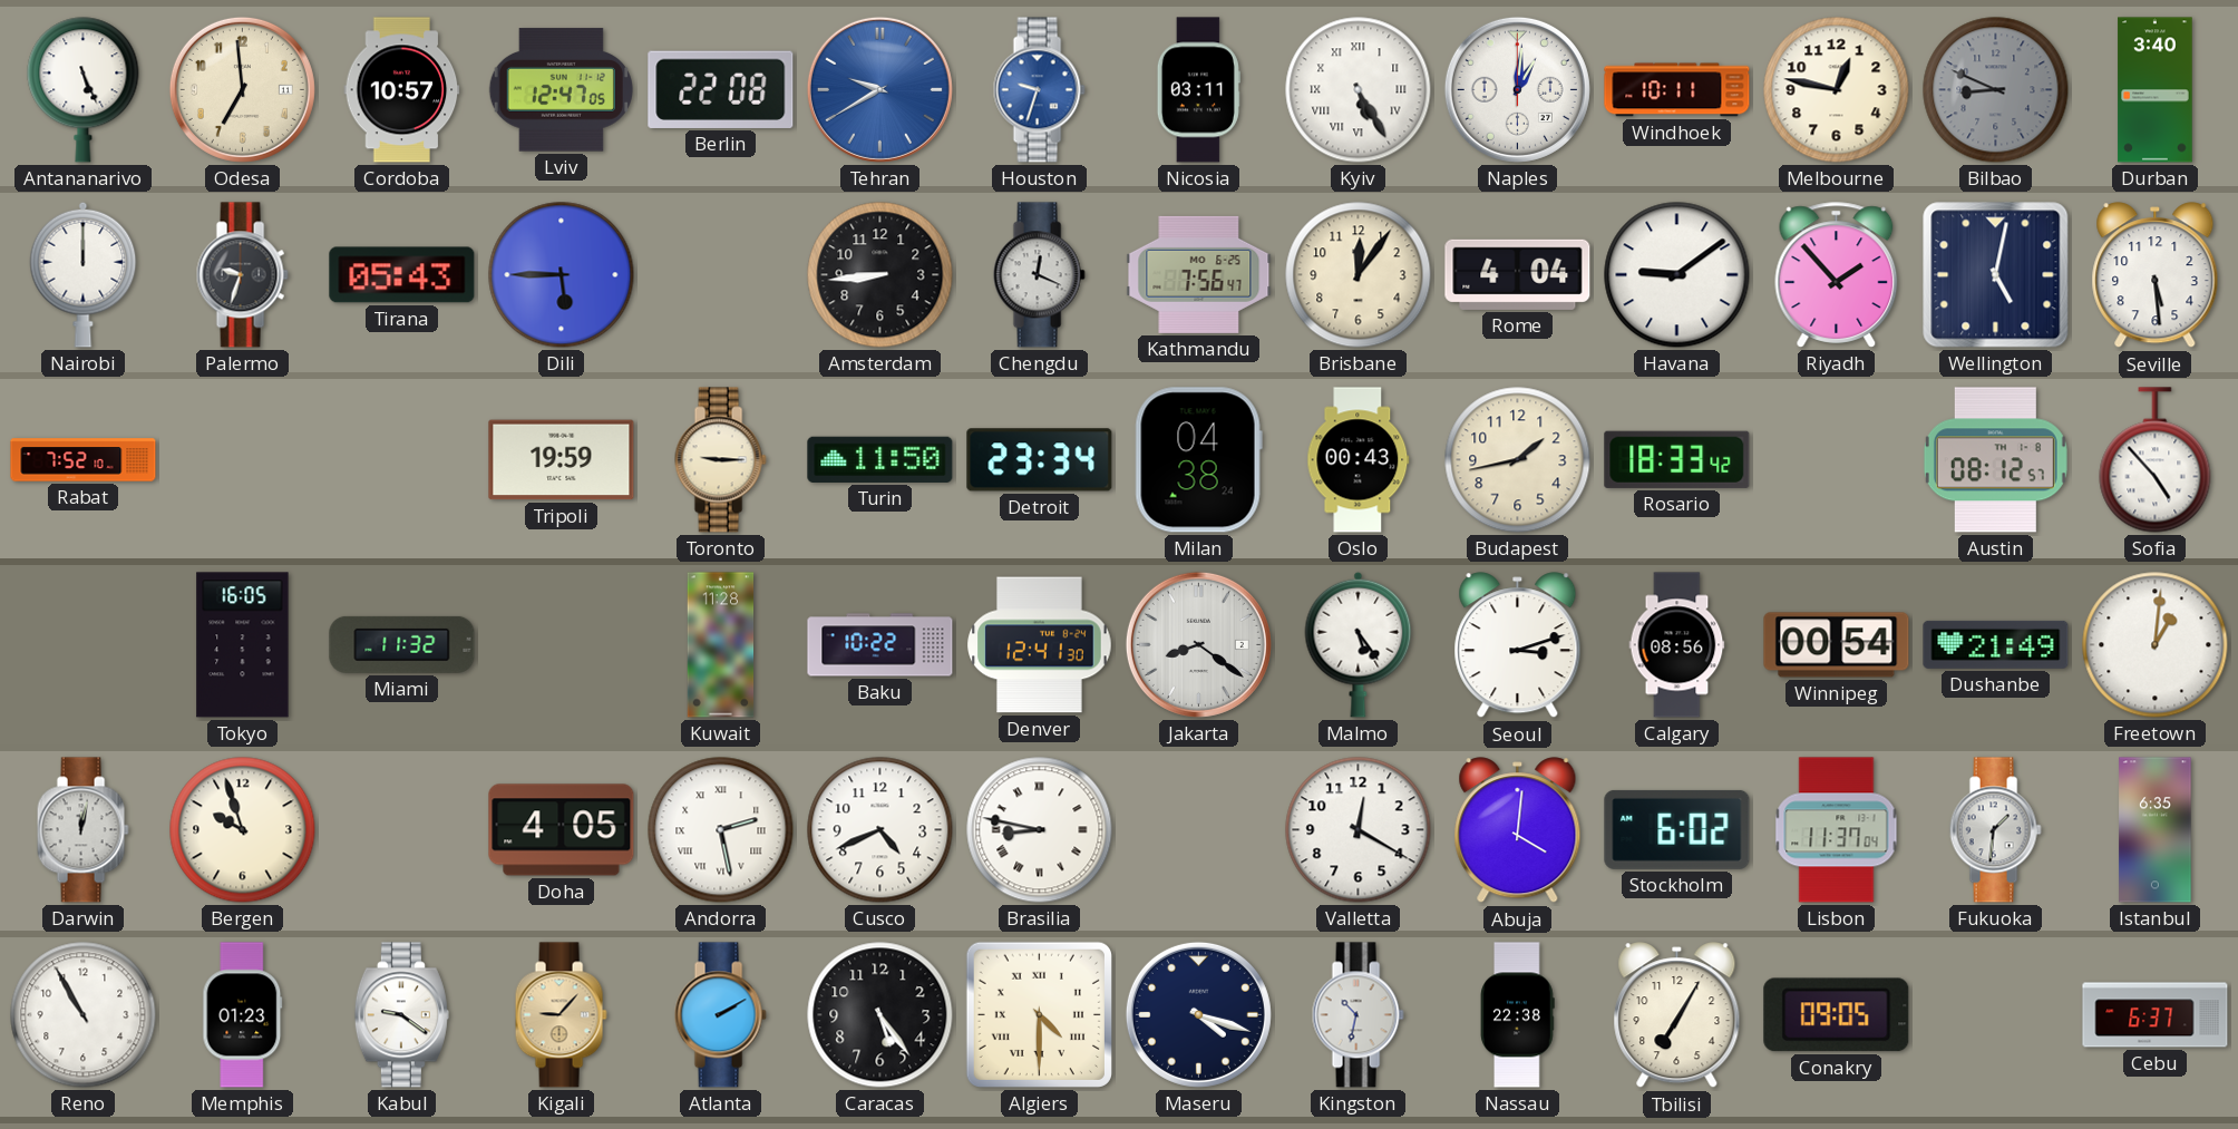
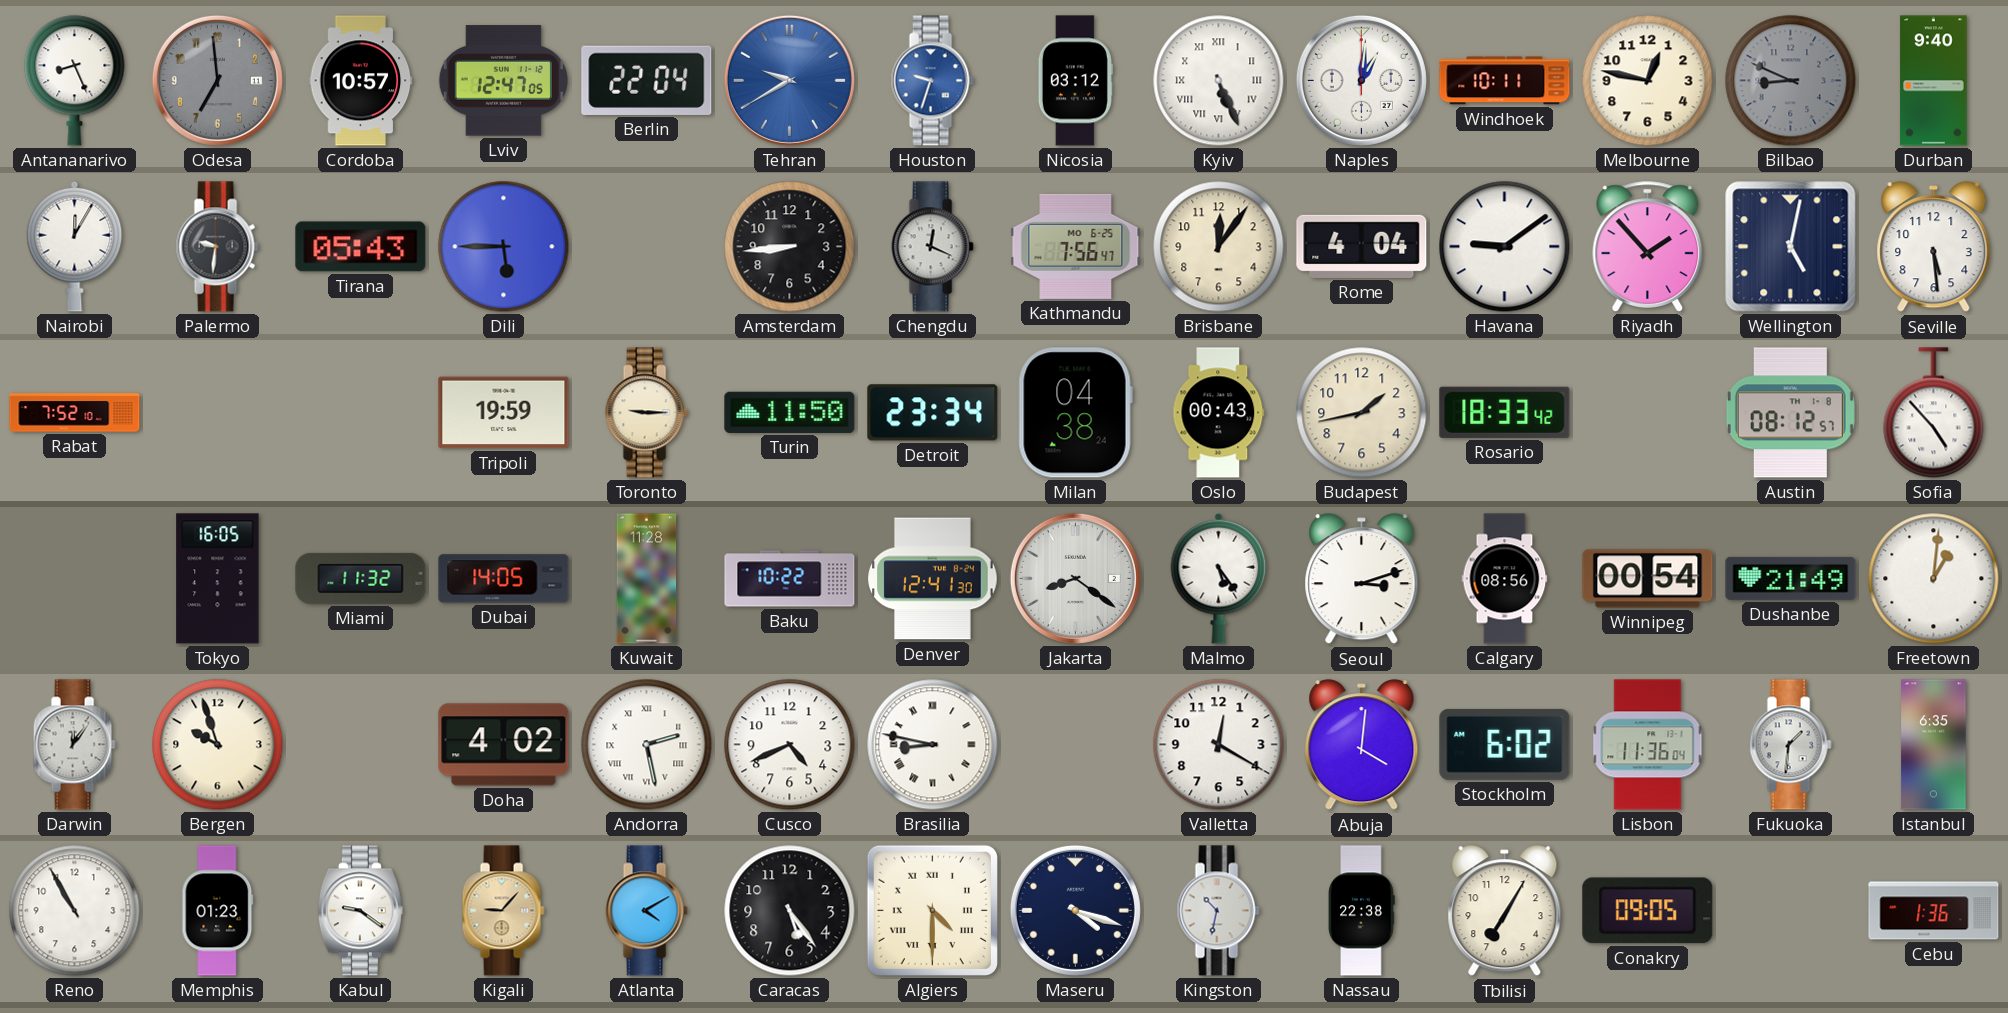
Antananarivo: 5:26 -> 8:26 (75, 81)
Odesa dial: cream -> grey (217, 80)
Berlin: 22:08 -> 22:04 (647, 80)
Nicosia: 03:11 -> 03:12 (1075, 81)
Kyiv: 5:25 -> 5:26 (1219, 81)
Durban: 3:40 -> 9:40 (1934, 81)
Nairobi: 12:00 -> 12:05 (75, 246)
Palermo: 9:33 -> 9:31 (217, 247)
Dubai: none -> 14:05 (504, 579)
Darwin: 12:02 -> 12:06 (74, 745)
Doha: 4:05 -> 4:02 (504, 745)
Lisbon: 11:37 -> 11:36 (1648, 745)
Atlanta: 2:10 -> 4:10 (646, 911)
Cebu: 6:37 -> 1:36 (1934, 911)
